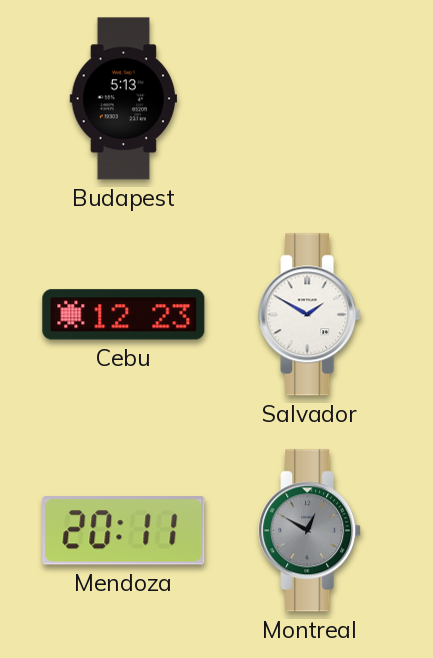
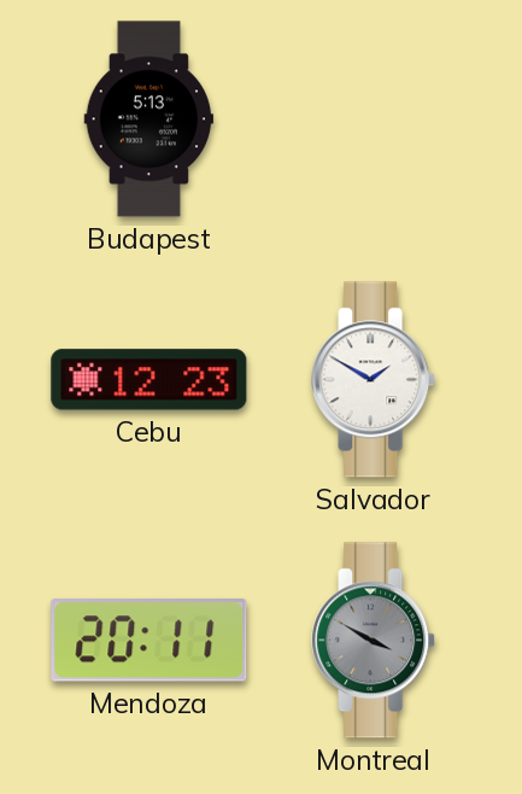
Montreal: 12:50 -> 3:50 (374, 641)
